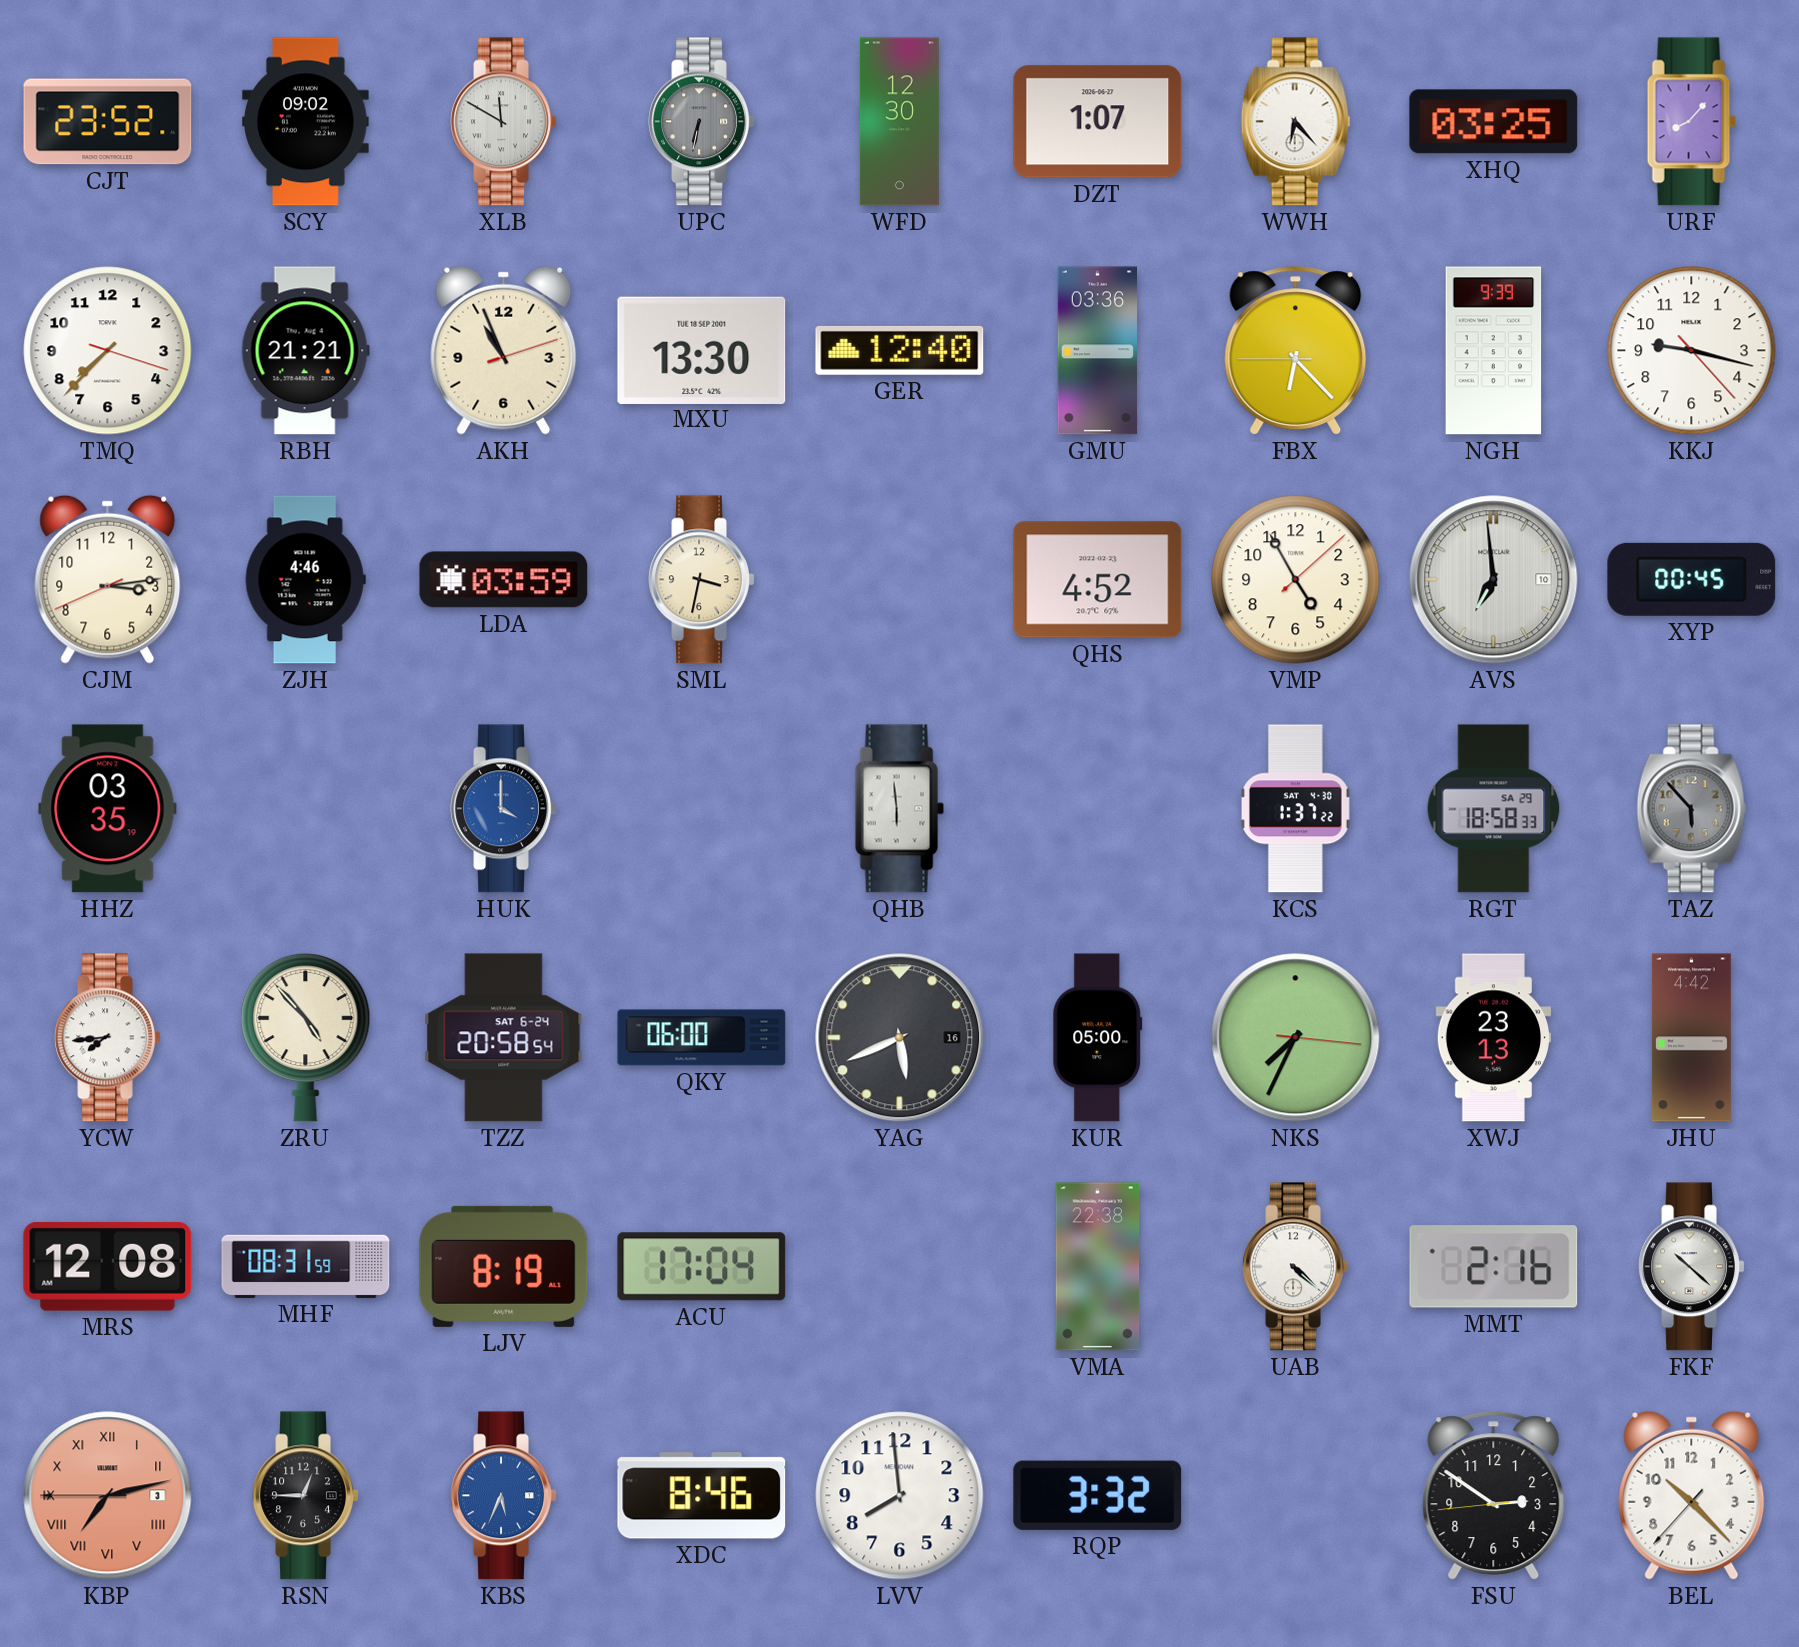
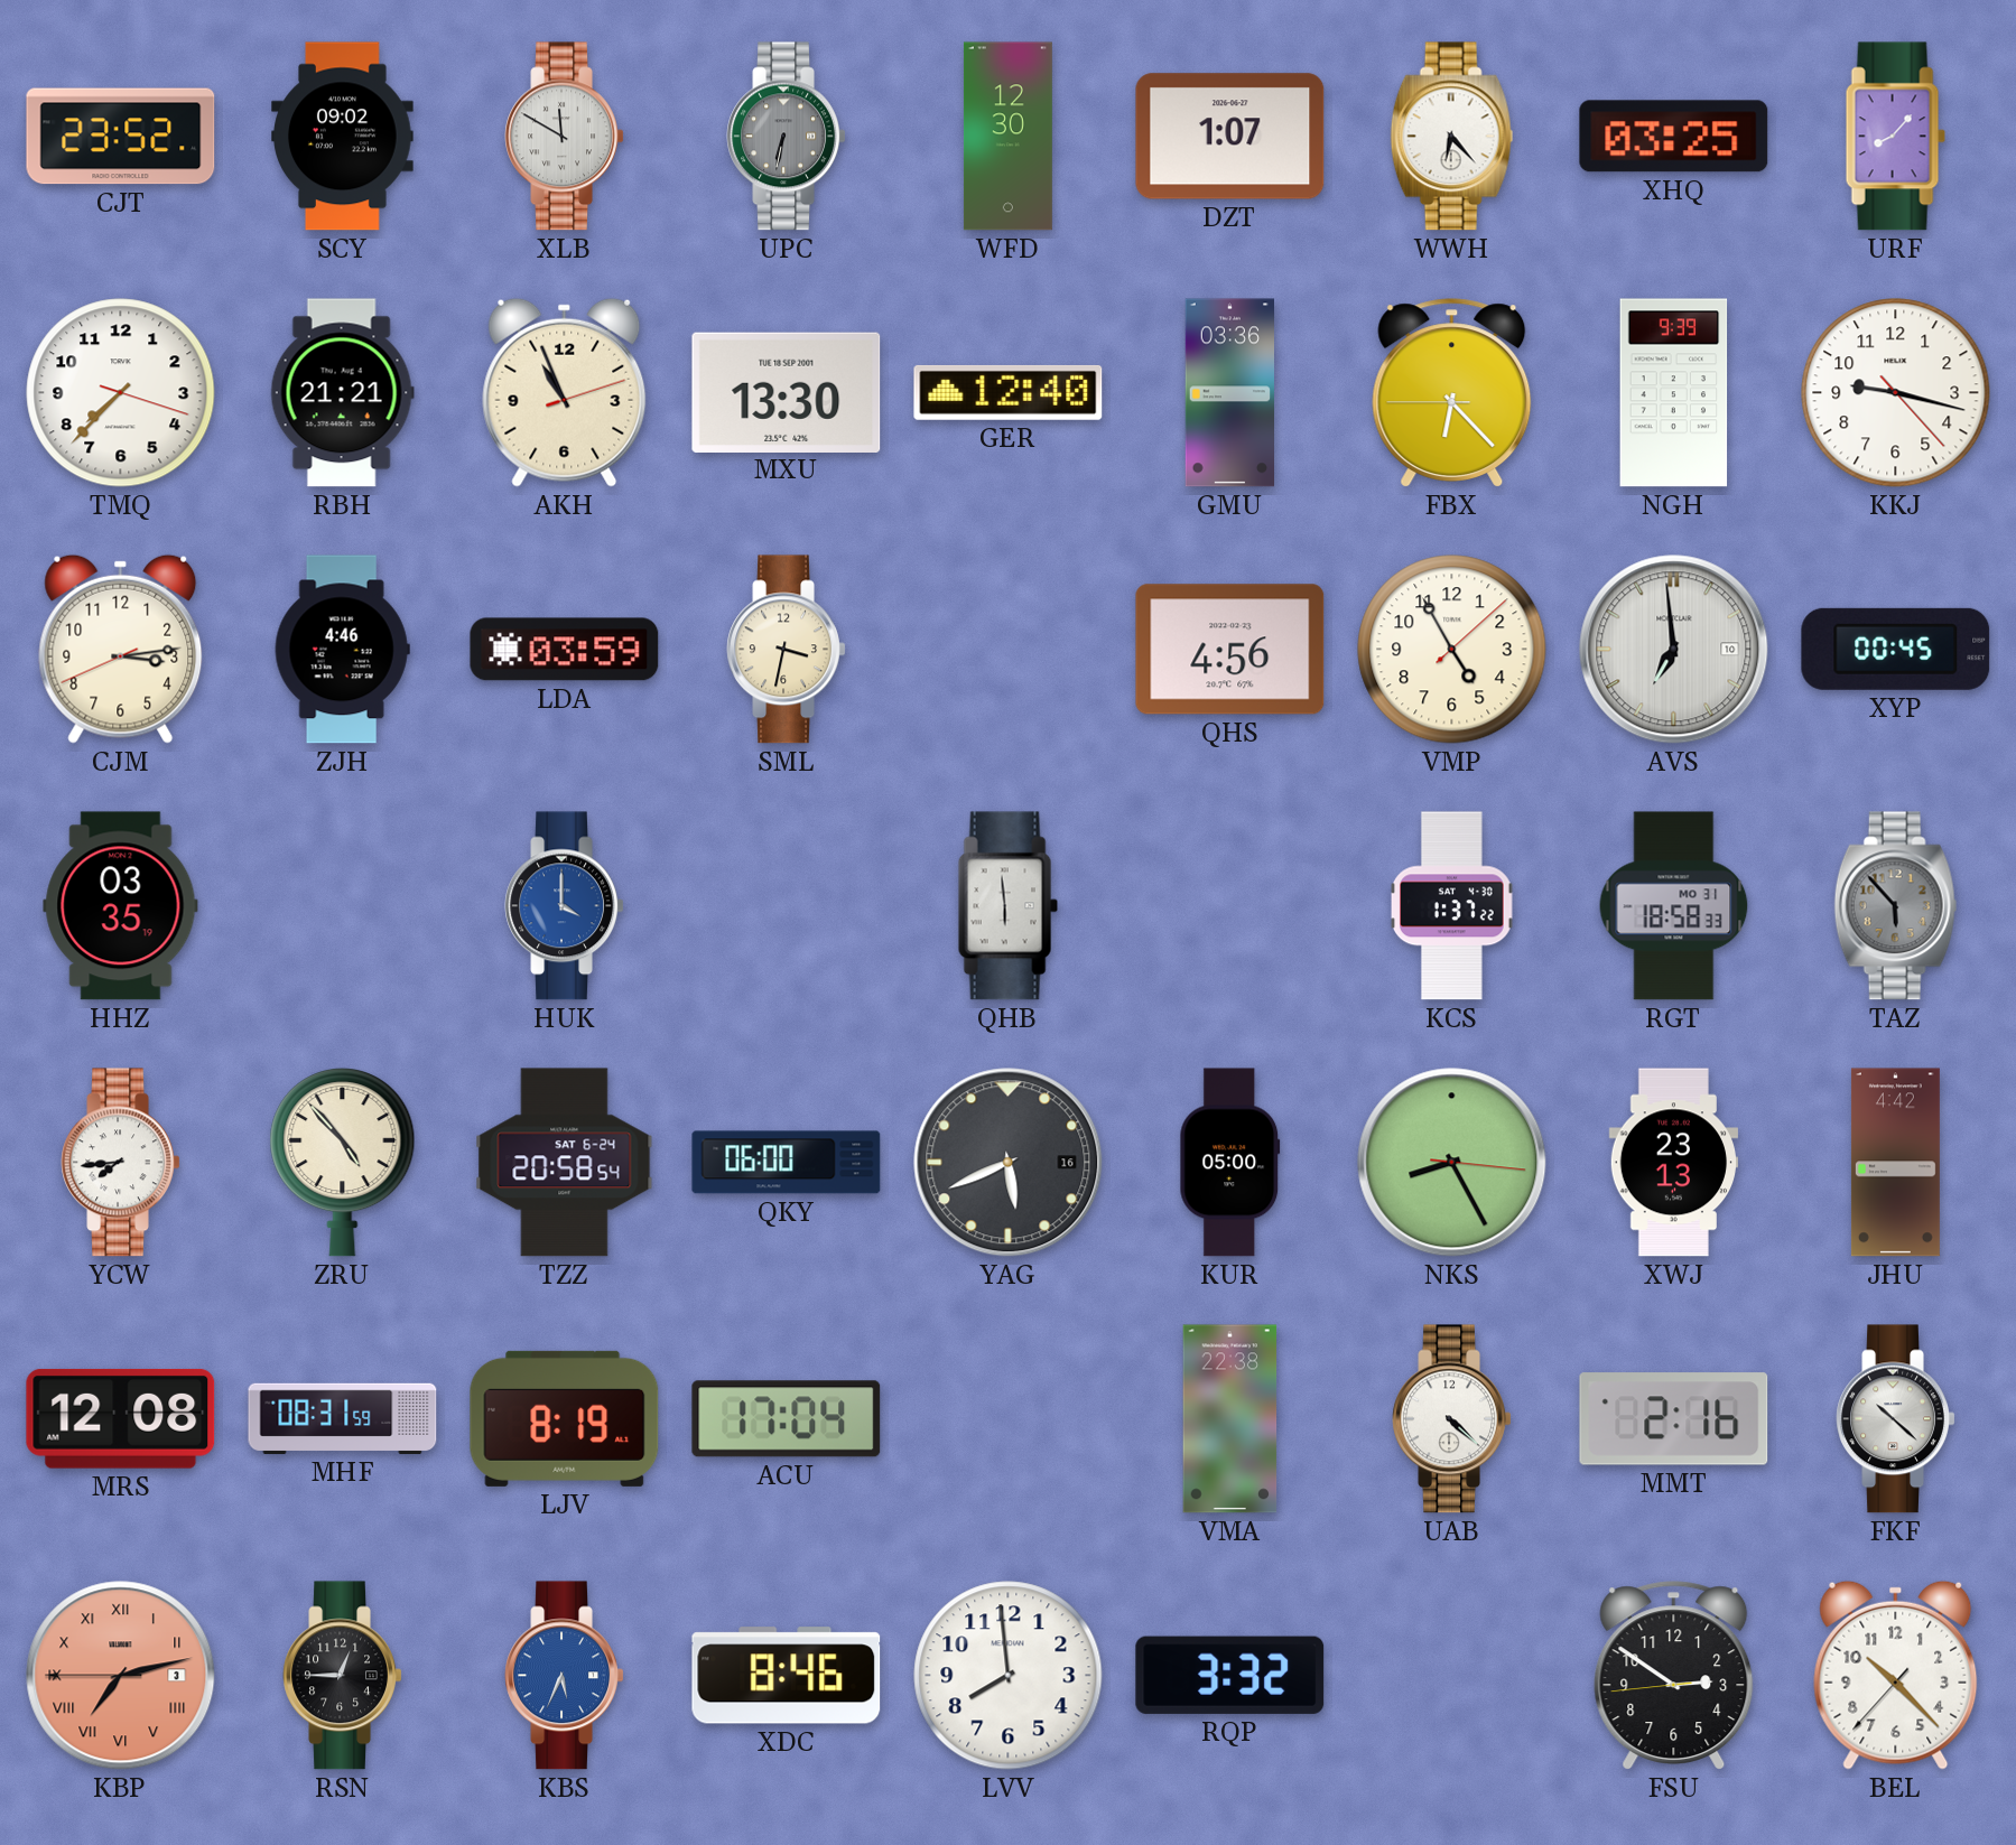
QHS: 4:52 -> 4:56 (1230, 650)
RGT date: SA 29 -> MO 31 (1674, 906)
NKS: 7:34 -> 8:25 (1452, 1163)
